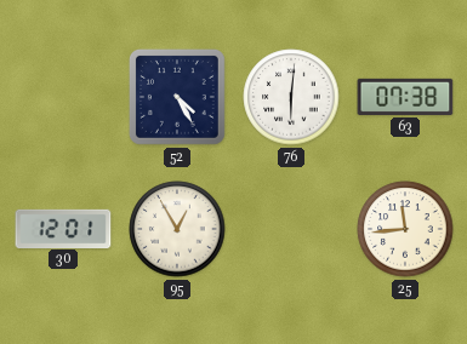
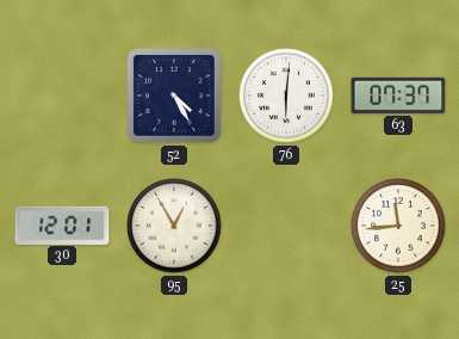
63: 07:38 -> 07:37 (398, 95)
